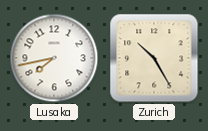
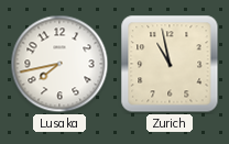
Zurich: 10:25 -> 10:58 (170, 64)
